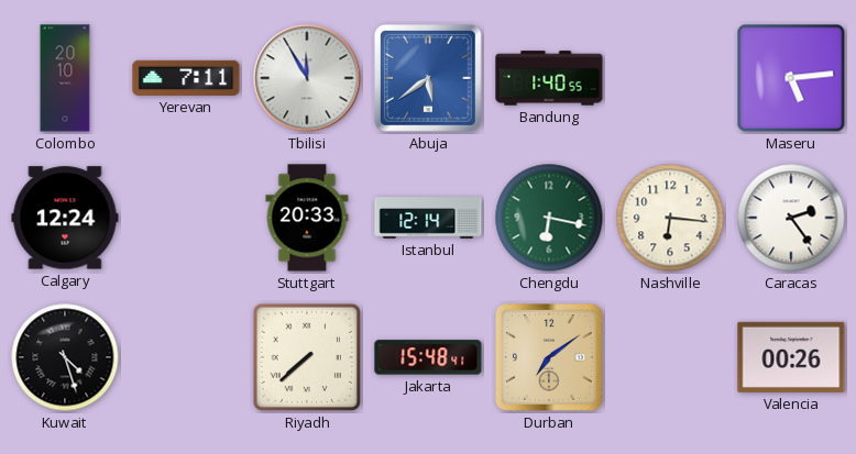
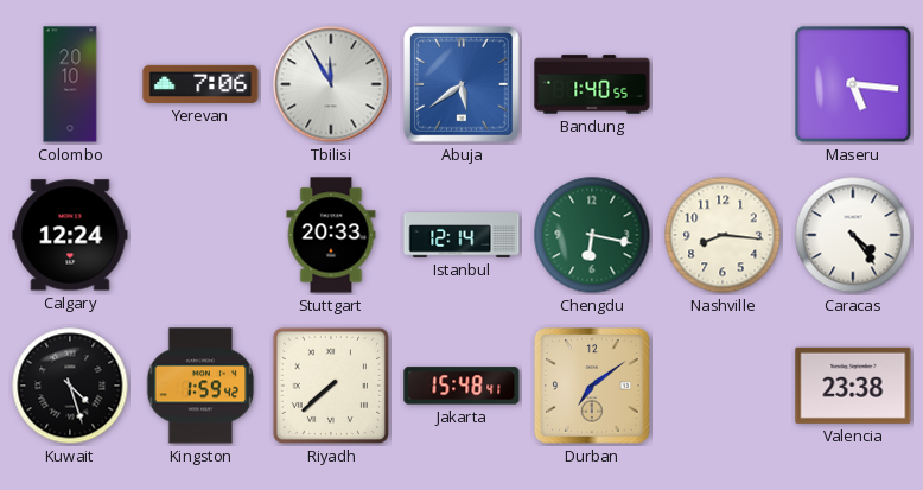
Yerevan: 7:11 -> 7:06 (200, 84)
Maseru: 5:14 -> 5:16 (853, 84)
Nashville: 6:16 -> 8:16 (723, 235)
Caracas: 2:24 -> 4:24 (853, 235)
Kingston: none -> 1:59 (200, 386)
Valencia: 00:26 -> 23:38 (853, 386)
